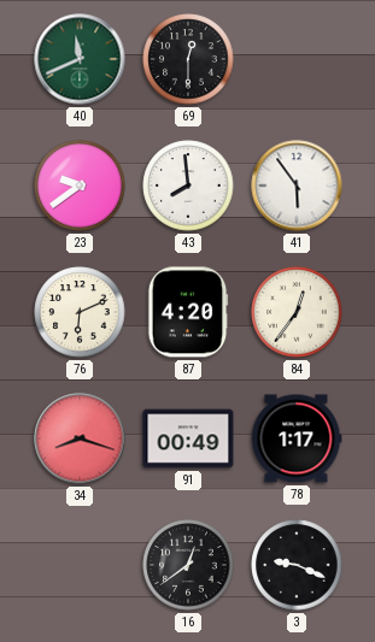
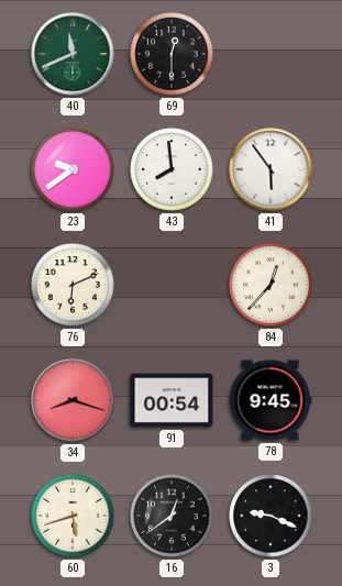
87: 4:20 -> none (188, 312)
84: 12:36 -> 12:37 (271, 285)
91: 00:49 -> 00:54 (172, 400)
78: 1:17 -> 9:45 (271, 400)
60: none -> 5:42 (73, 516)
